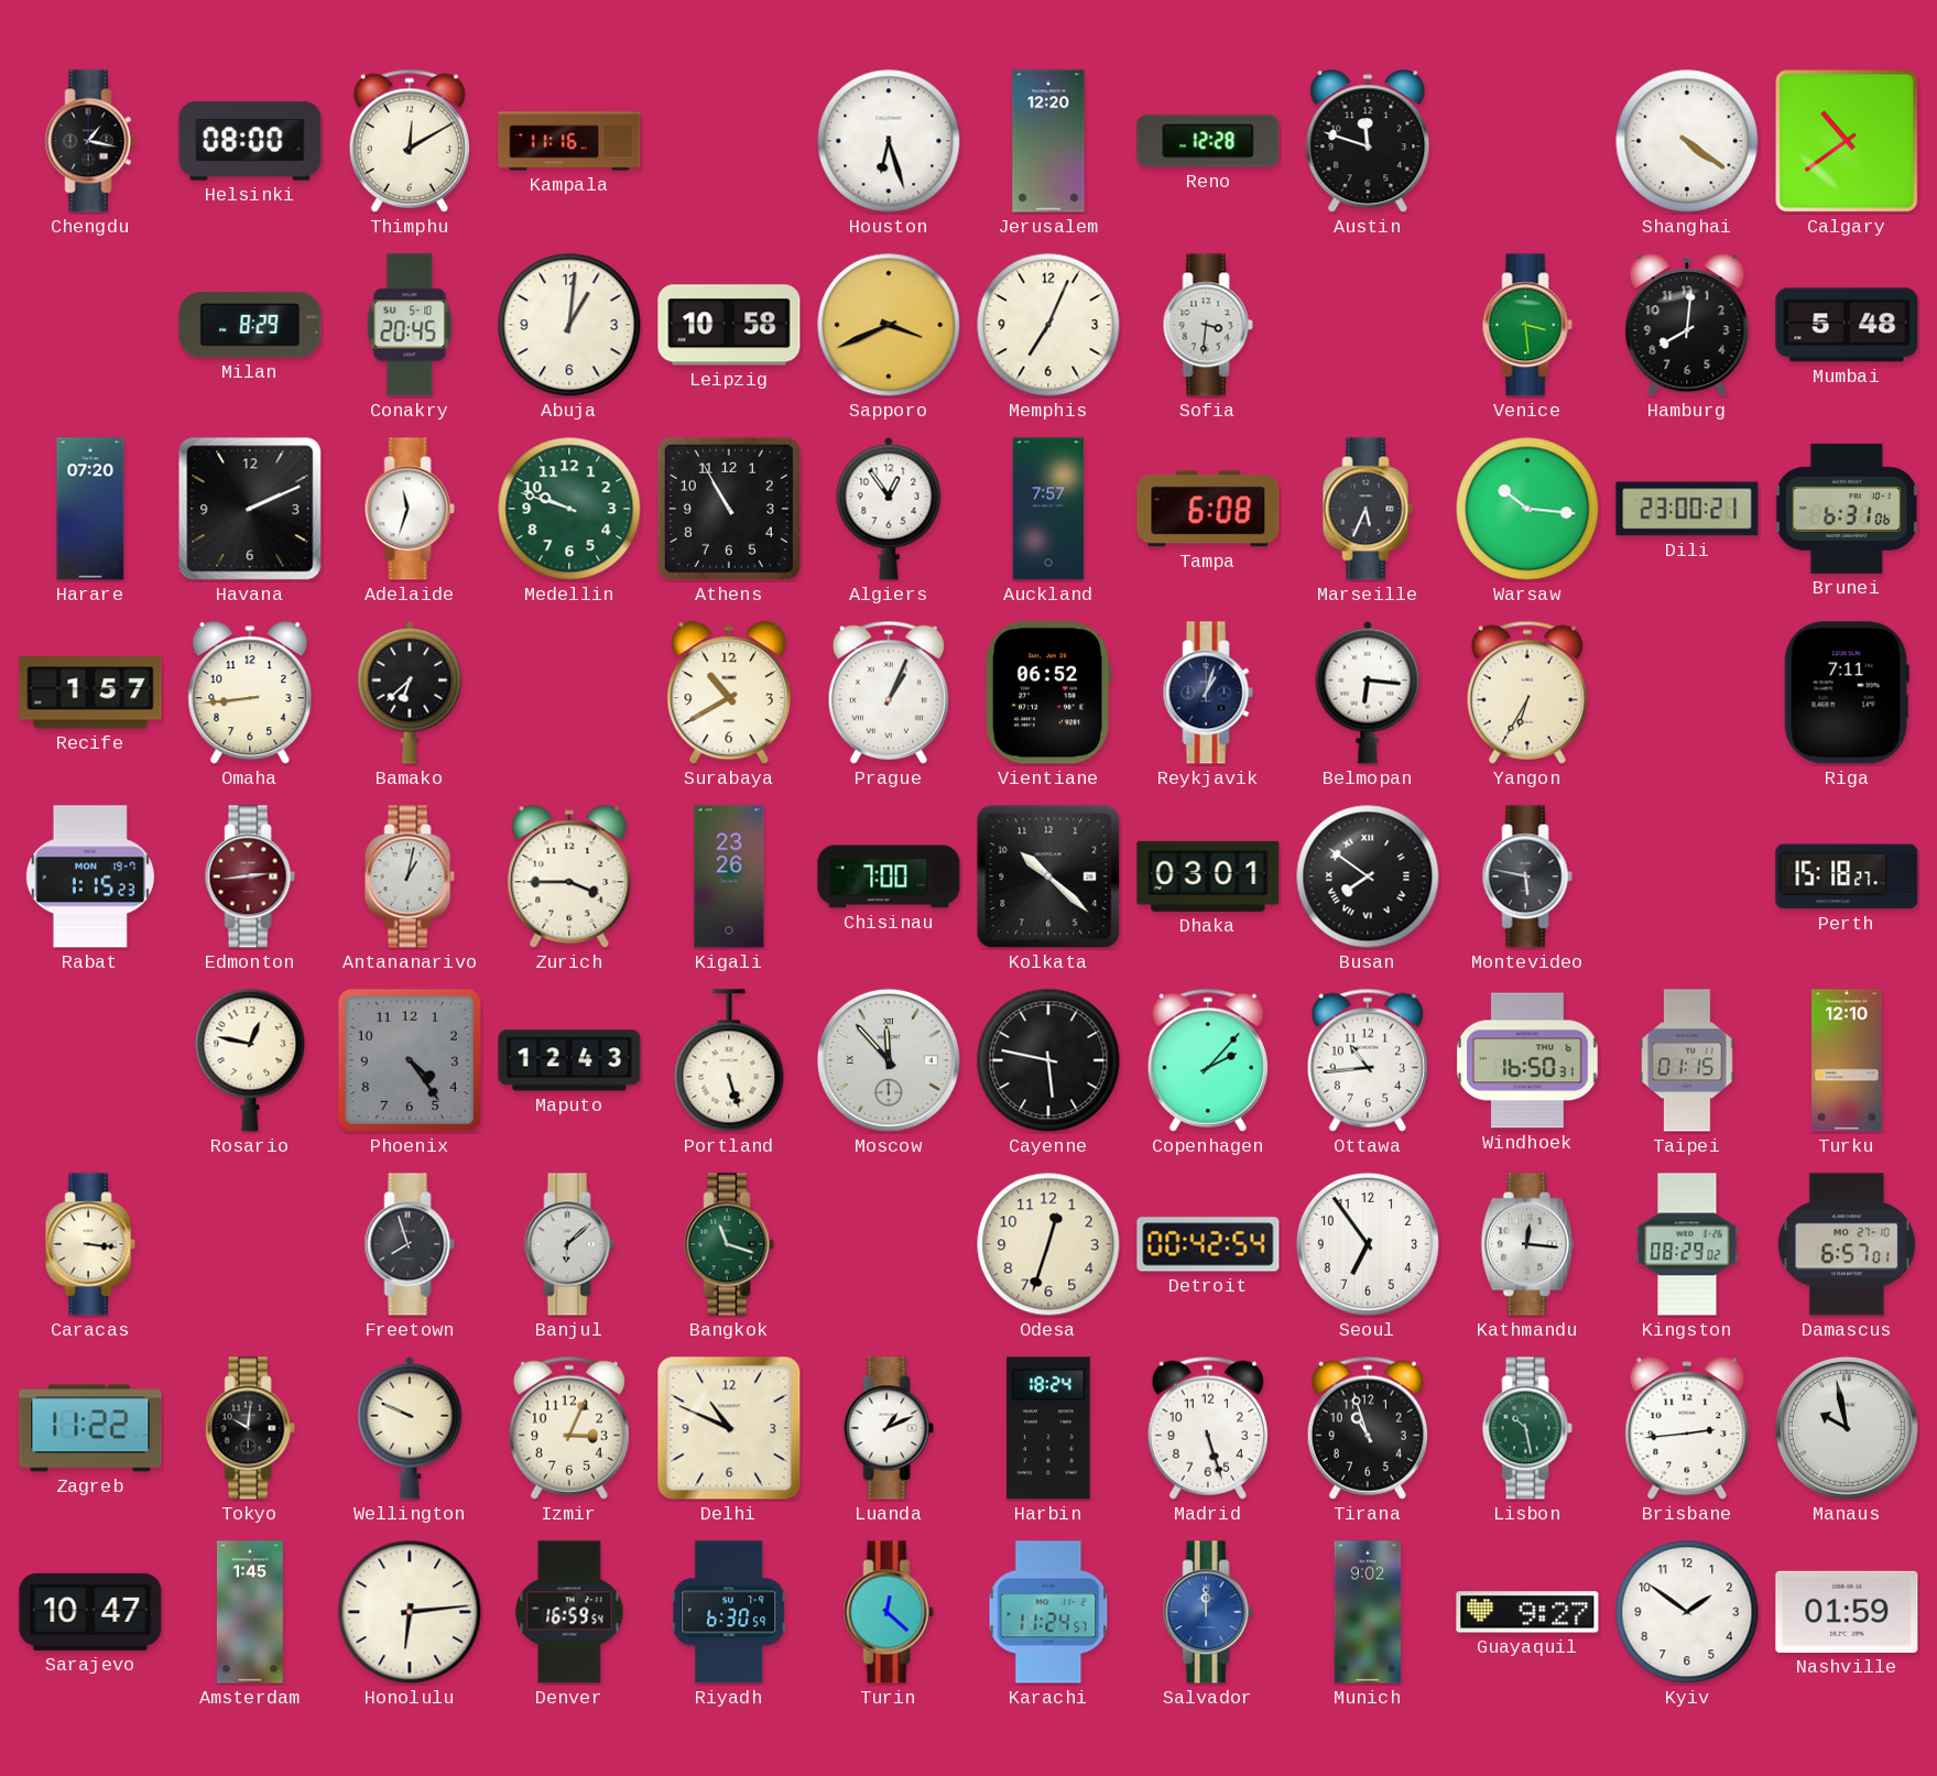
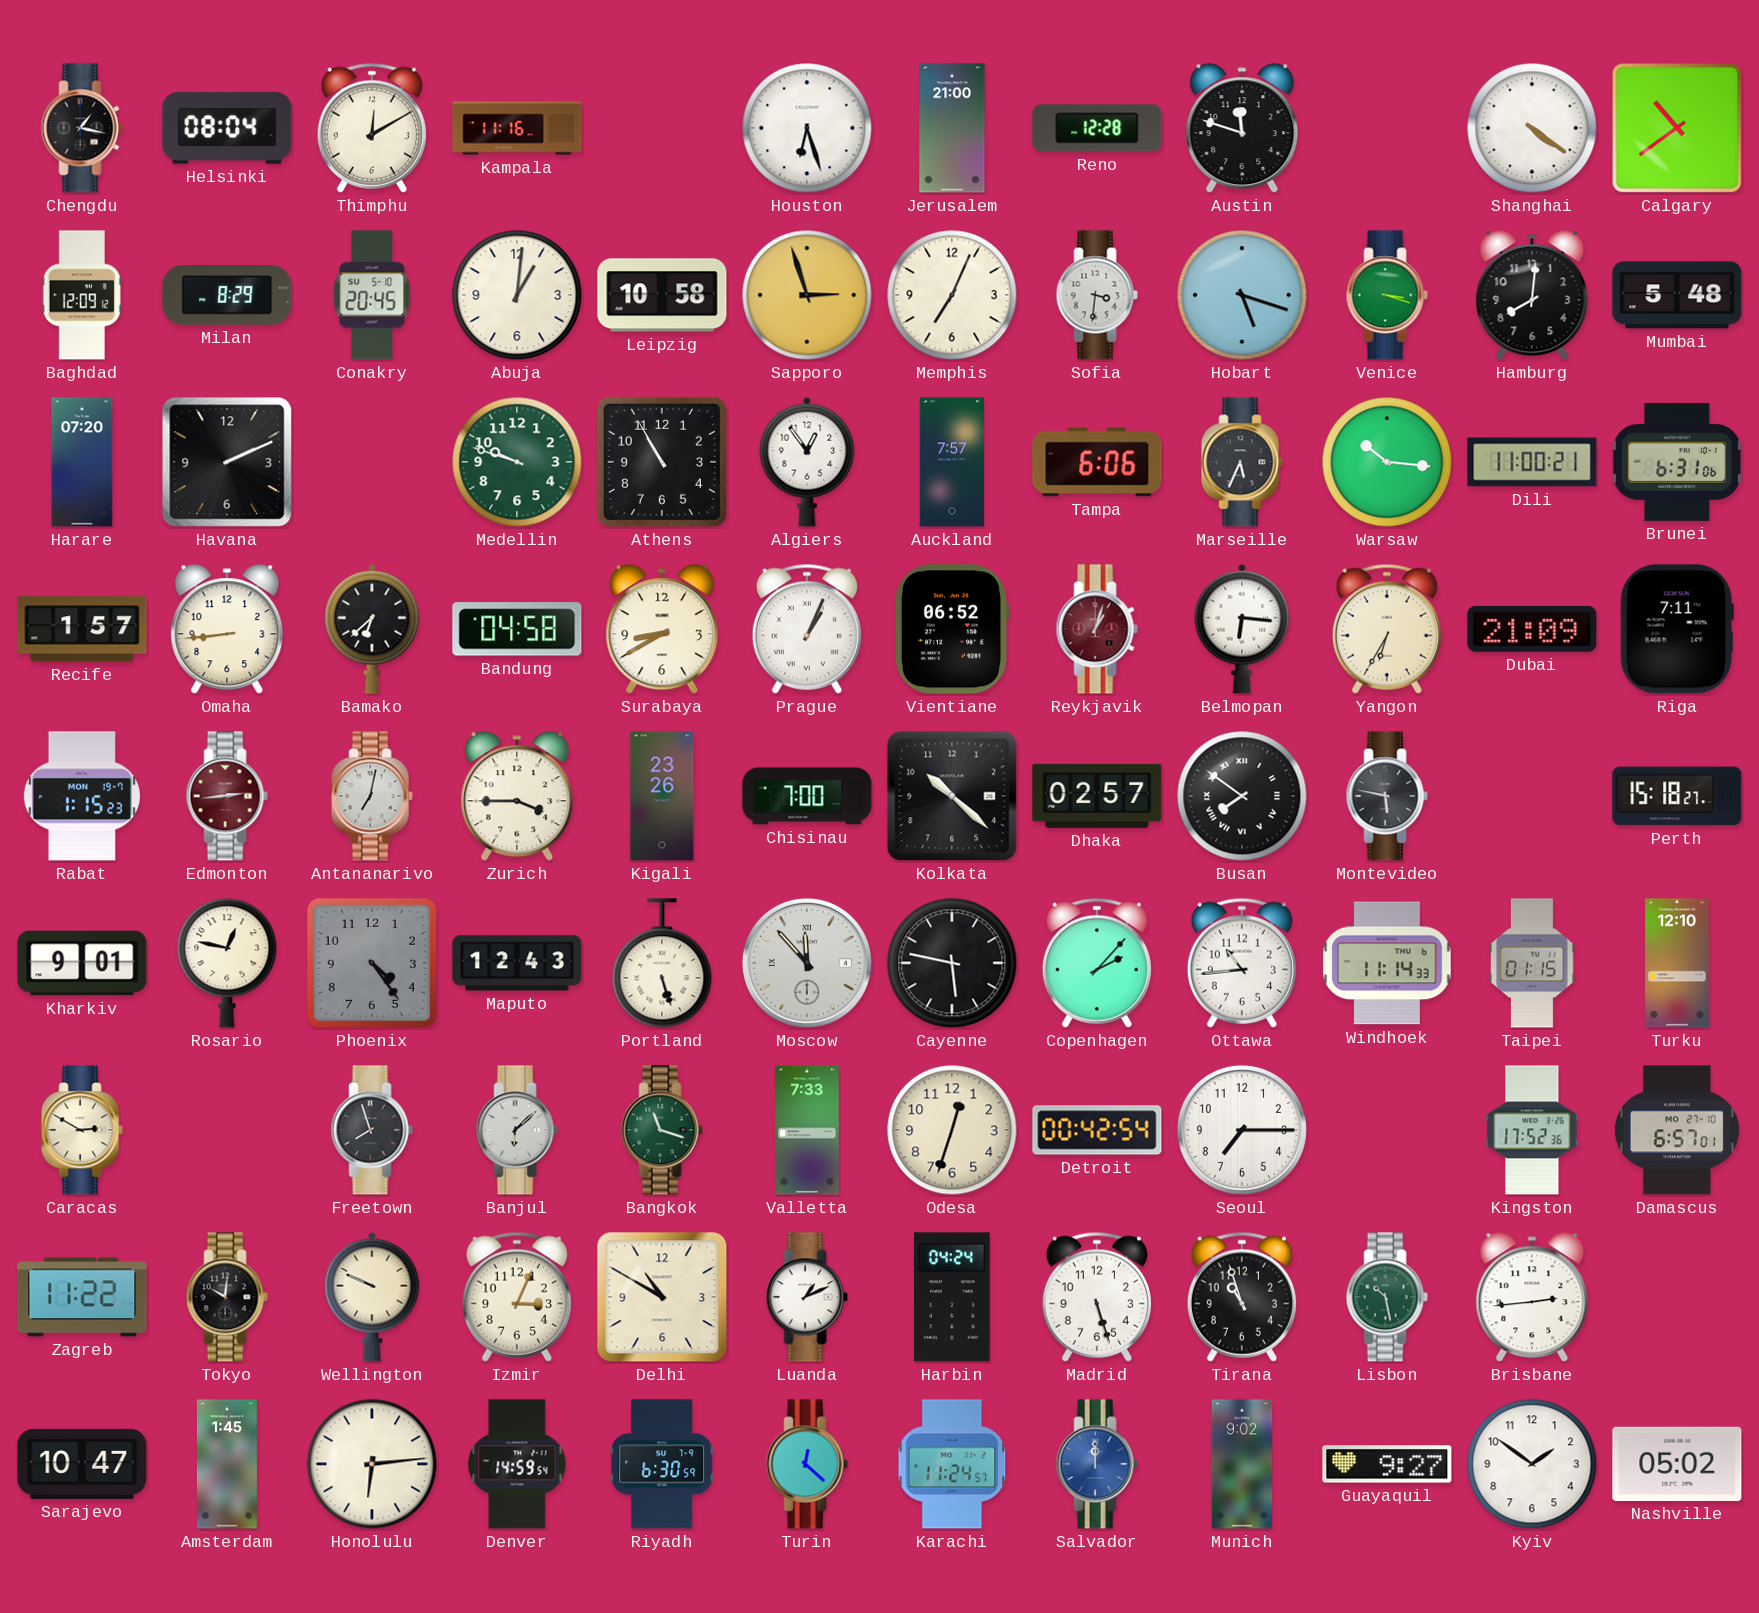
Helsinki: 08:00 -> 08:04 (227, 128)
Jerusalem: 12:20 -> 21:00 (952, 128)
Baghdad: none -> 12:09 (82, 295)
Sapporo: 3:41 -> 2:57 (807, 295)
Hobart: none -> 5:18 (1242, 295)
Venice: 3:29 -> 3:18 (1387, 295)
Adelaide: 11:33 -> none (410, 509)
Tampa: 6:08 -> 6:06 (1097, 462)
Dili: 23:00 -> 11:00 (1532, 462)
Bandung: none -> 04:58 (517, 629)
Surabaya: 10:40 -> 8:40 (662, 630)
Reykjavik dial: navy -> burgundy (1097, 629)
Dubai: none -> 21:09 (1532, 629)
Antananarivo: 1:02 -> 7:02 (372, 796)
Dhaka: 03:01 -> 02:57 (1097, 796)
Kharkiv: none -> 9:01 (82, 963)
Windhoek: 16:50 -> 11:14 (1387, 963)
Caracas: 3:16 -> 2:50 (82, 1130)
Valletta: none -> 7:33 (808, 1130)
Seoul: 6:54 -> 7:15 (1242, 1130)
Kathmandu: 12:16 -> none (1527, 1244)
Kingston: 08:29 -> 17:52 (1532, 1130)
Delhi: 10:49 -> 10:50 (662, 1297)
Harbin: 18:24 -> 04:24 (952, 1297)
Manaus: 9:58 -> none (1847, 1428)
Denver: 16:59 -> 14:59 (517, 1464)
Nashville: 01:59 -> 05:02 (1677, 1464)
